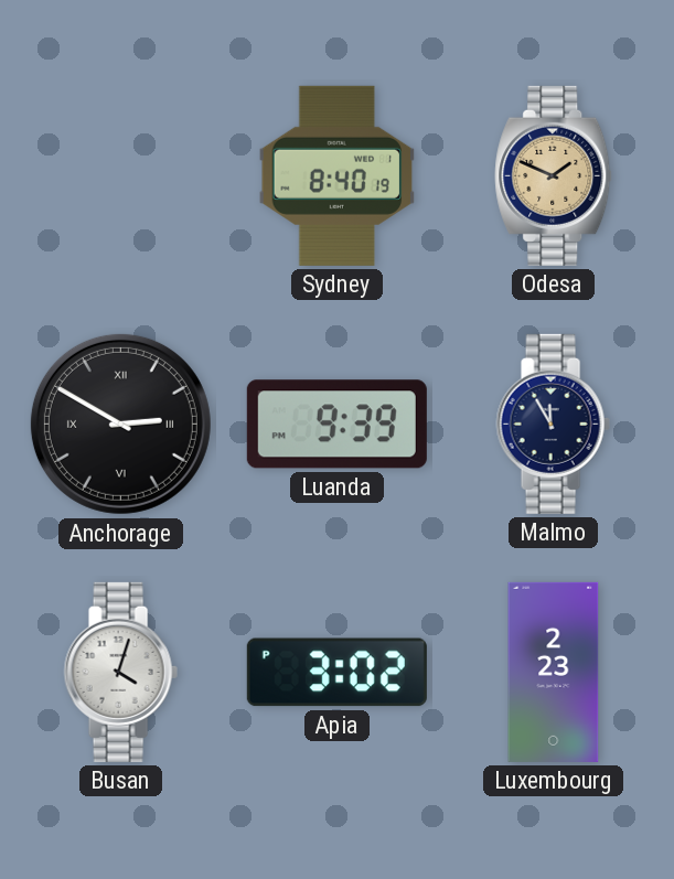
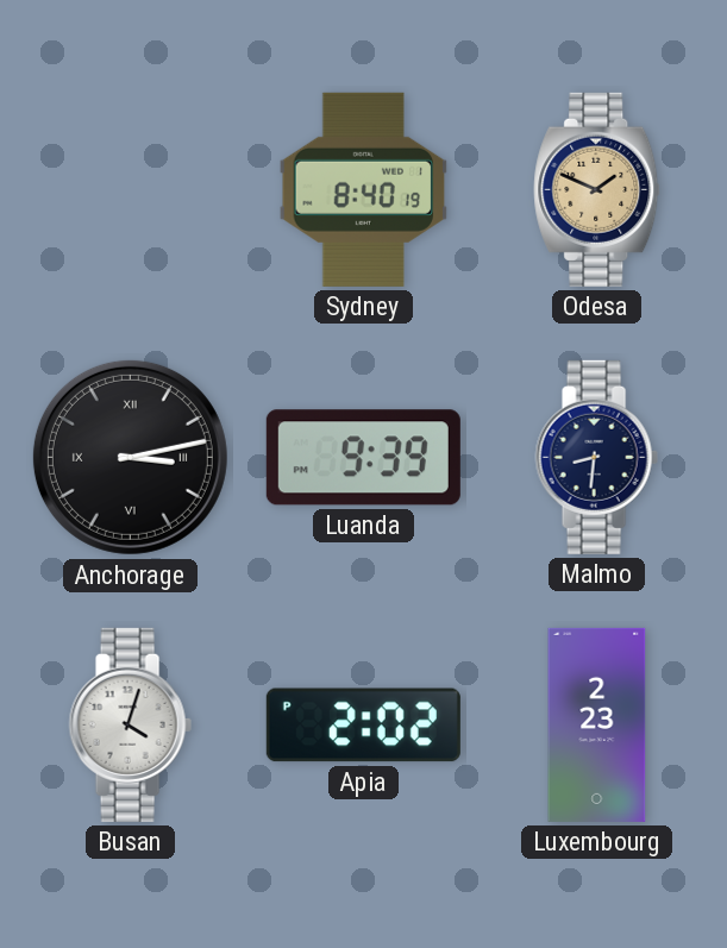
Anchorage: 2:50 -> 3:13 (130, 457)
Malmo: 11:55 -> 8:31 (596, 457)
Apia: 3:02 -> 2:02 (363, 726)
